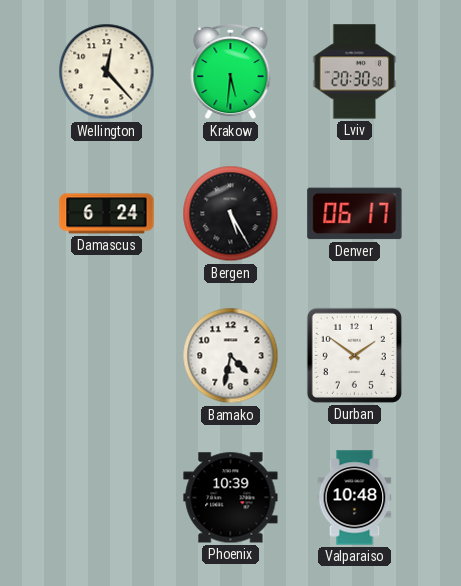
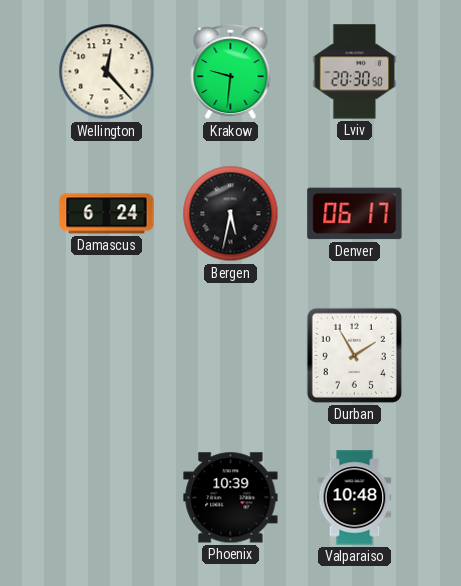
Krakow: 5:31 -> 9:31 (231, 72)
Bergen: 5:25 -> 5:32 (231, 214)
Bamako: 4:32 -> none (231, 356)
Durban: 1:51 -> 1:55 (354, 355)
